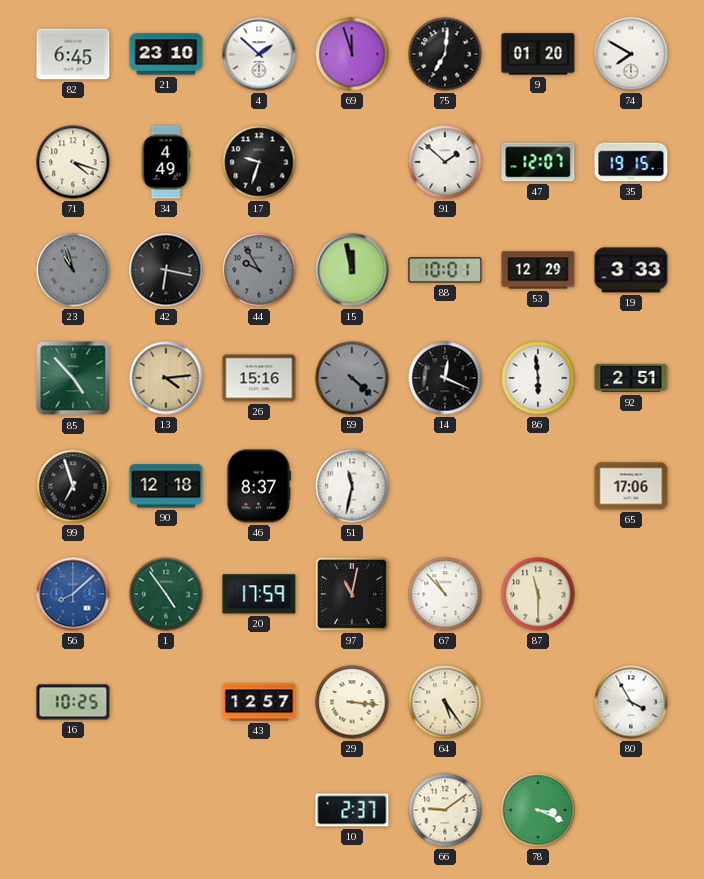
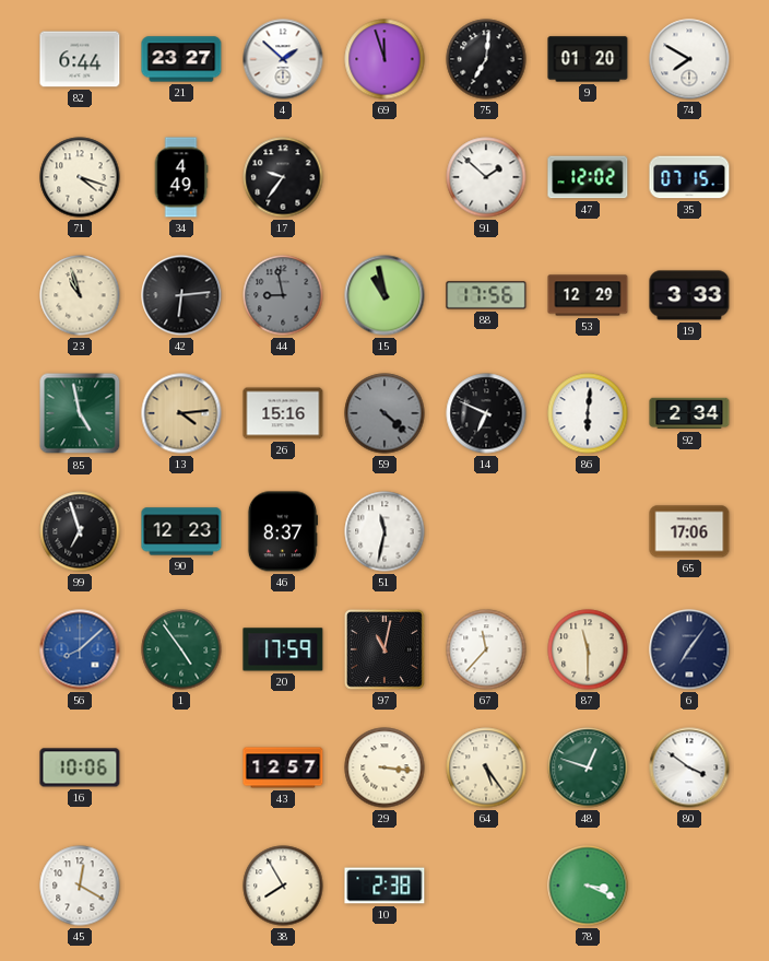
82: 6:45 -> 6:44 (80, 59)
21: 23:10 -> 23:27 (181, 59)
17: 9:33 -> 9:36 (283, 177)
47: 12:07 -> 12:02 (588, 177)
35: 19:15 -> 07:15 (689, 177)
23 dial: grey -> cream (80, 295)
42: 6:17 -> 6:14 (181, 295)
44: 9:55 -> 8:58 (283, 295)
15: 11:58 -> 10:58 (384, 295)
88: 10:01 -> 17:56 (486, 295)
85: 4:53 -> 4:58 (80, 413)
14: 12:19 -> 6:49 (486, 413)
86: 5:59 -> 6:01 (588, 413)
92: 2:51 -> 2:34 (689, 413)
90: 12:18 -> 12:23 (181, 531)
67: 10:53 -> 11:37 (486, 649)
6: none -> 7:06 (689, 649)
16: 10:25 -> 10:06 (80, 767)
48: none -> 12:48 (588, 767)
80: 3:55 -> 3:51 (689, 767)
45: none -> 12:20 (80, 886)
38: none -> 7:55 (283, 886)
10: 2:37 -> 2:38 (384, 886)
66: 9:09 -> none (445, 810)
